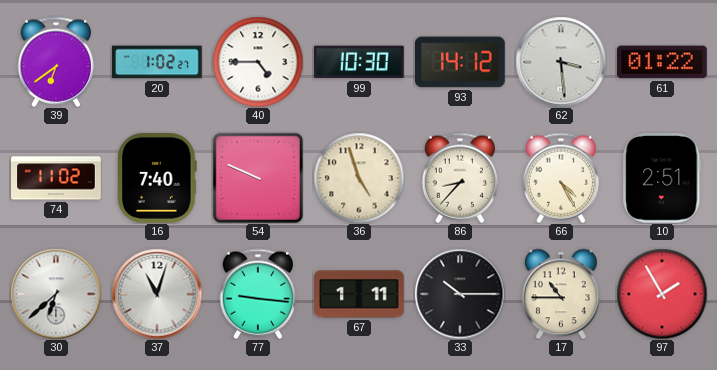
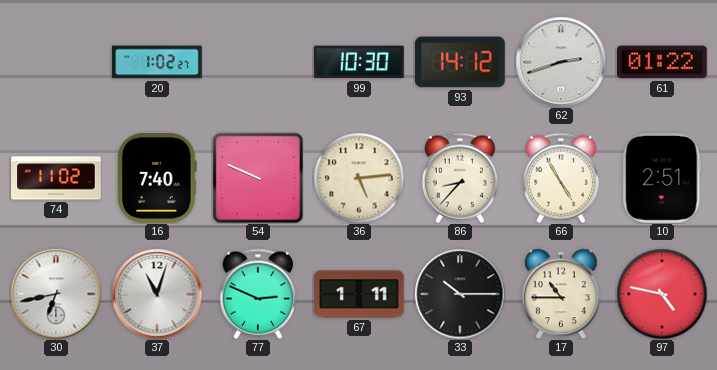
39: 6:39 -> none (55, 62)
40: 4:45 -> none (258, 62)
62: 3:29 -> 2:42 (561, 62)
36: 4:57 -> 5:14 (359, 178)
66: 4:25 -> 4:55 (560, 178)
30: 6:38 -> 6:43 (56, 294)
77: 9:16 -> 2:49 (257, 294)
97: 1:55 -> 4:47 (662, 294)
